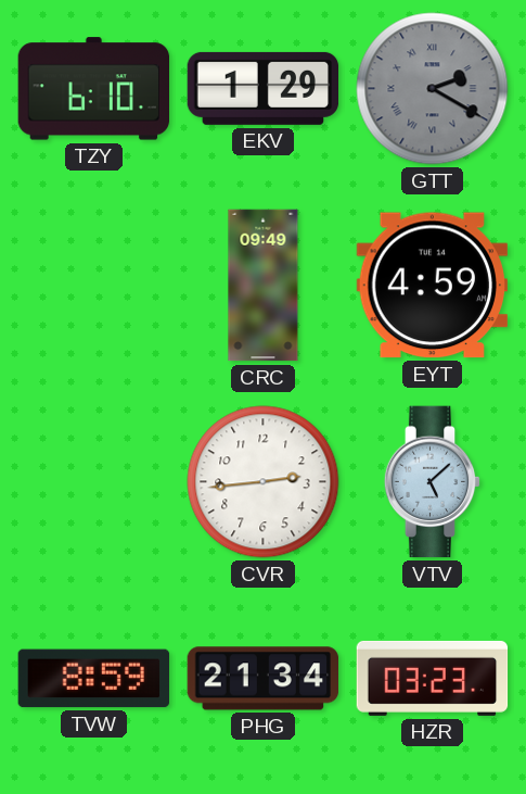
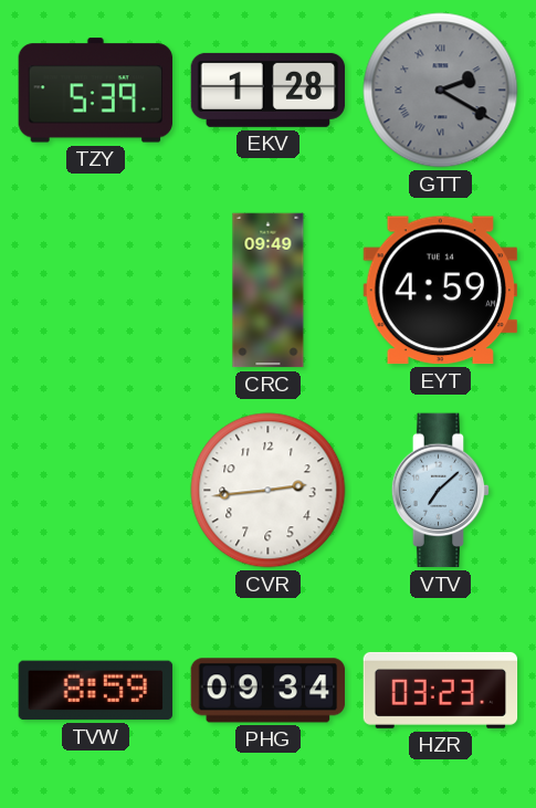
TZY: 6:10 -> 5:39 (96, 91)
EKV: 1:29 -> 1:28 (269, 90)
VTV: 5:08 -> 7:08 (441, 491)
PHG: 21:34 -> 09:34 (269, 691)
